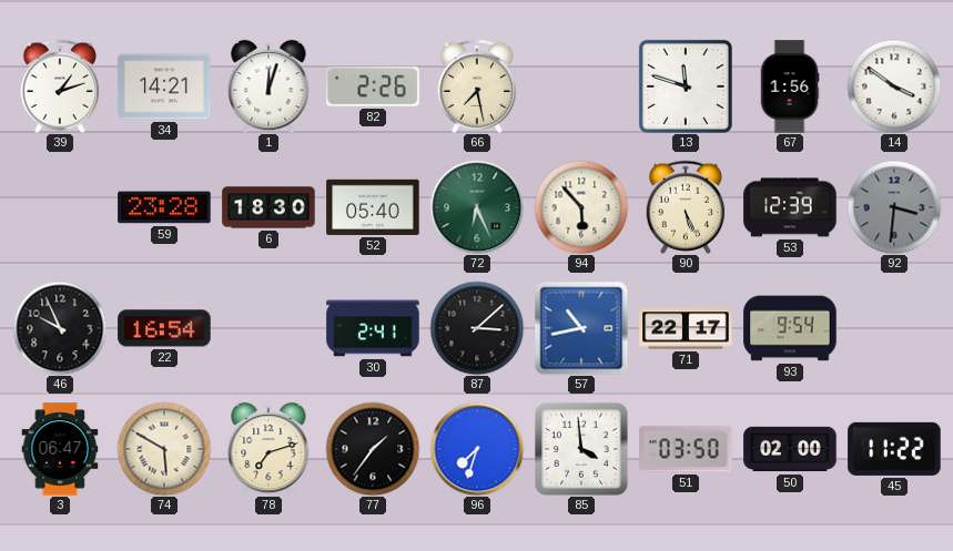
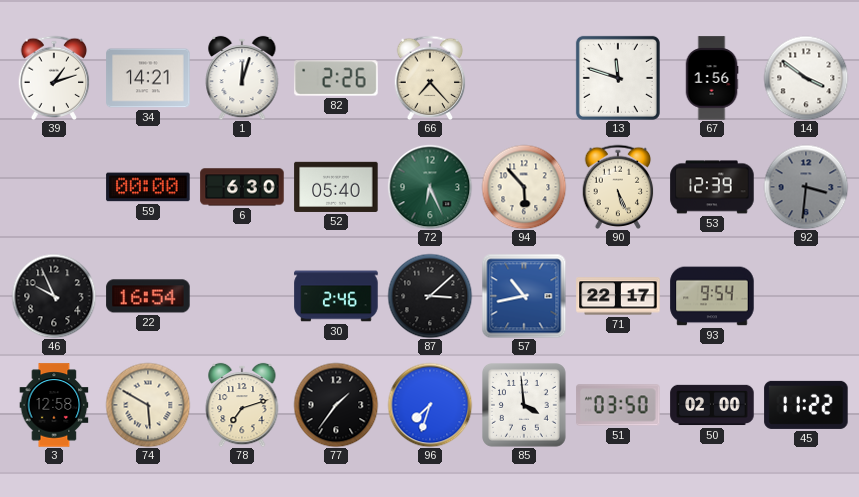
66: 7:28 -> 7:23 (430, 77)
59: 23:28 -> 00:00 (148, 187)
6: 18:30 -> 6:30 (242, 187)
30: 2:41 -> 2:46 (336, 296)
3: 06:47 -> 12:58 (54, 405)
